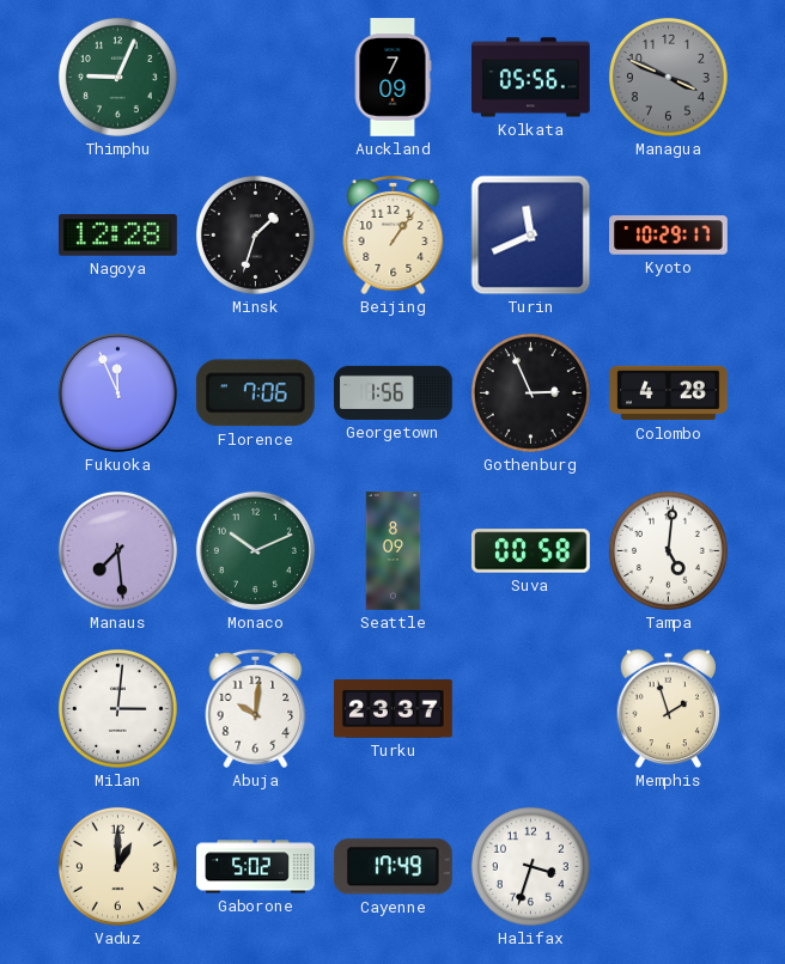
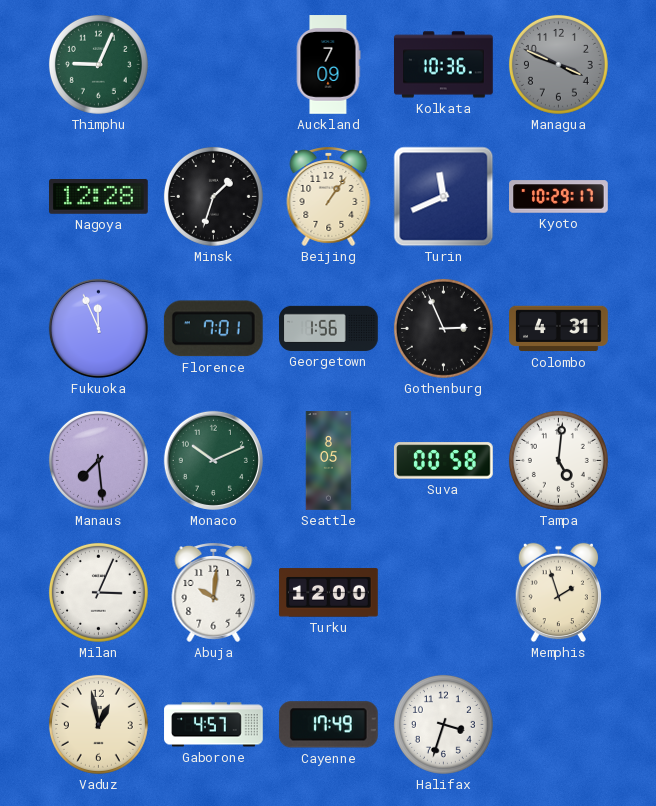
Kolkata: 05:56 -> 10:36 (444, 65)
Florence: 7:06 -> 7:01 (213, 329)
Colombo: 4:28 -> 4:31 (559, 329)
Seattle: 8:09 -> 8:05 (329, 461)
Milan: 3:01 -> 3:04 (98, 592)
Turku: 23:37 -> 12:00 (329, 593)
Vaduz: 1:00 -> 12:58 (98, 724)
Gaborone: 5:02 -> 4:57 (214, 725)
